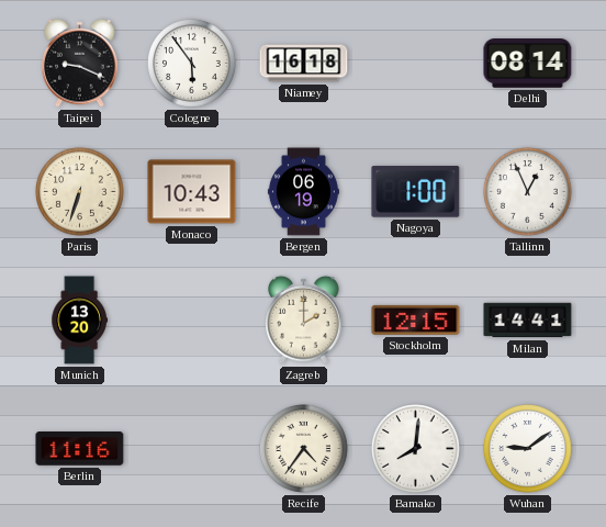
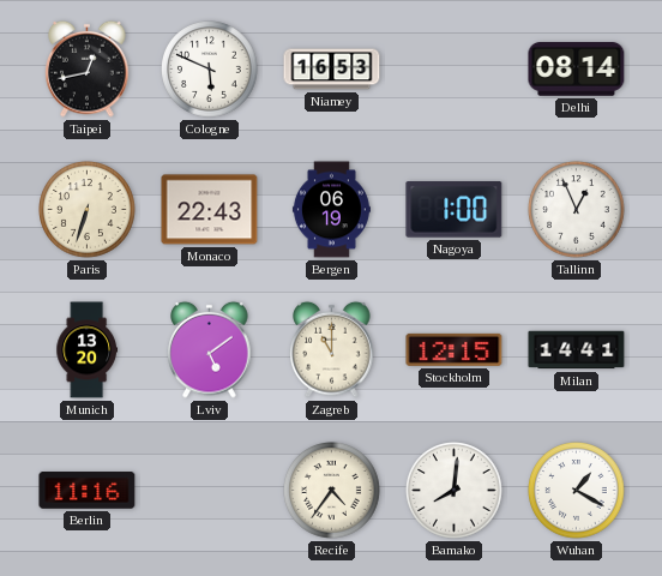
Taipei: 9:19 -> 12:43 (88, 68)
Cologne: 5:54 -> 5:49 (210, 70)
Niamey: 16:18 -> 16:53 (332, 70)
Monaco: 10:43 -> 22:43 (210, 210)
Lviv: none -> 5:09 (210, 349)
Zagreb: 2:00 -> 11:00 (332, 349)
Wuhan: 9:09 -> 1:20 (577, 491)
